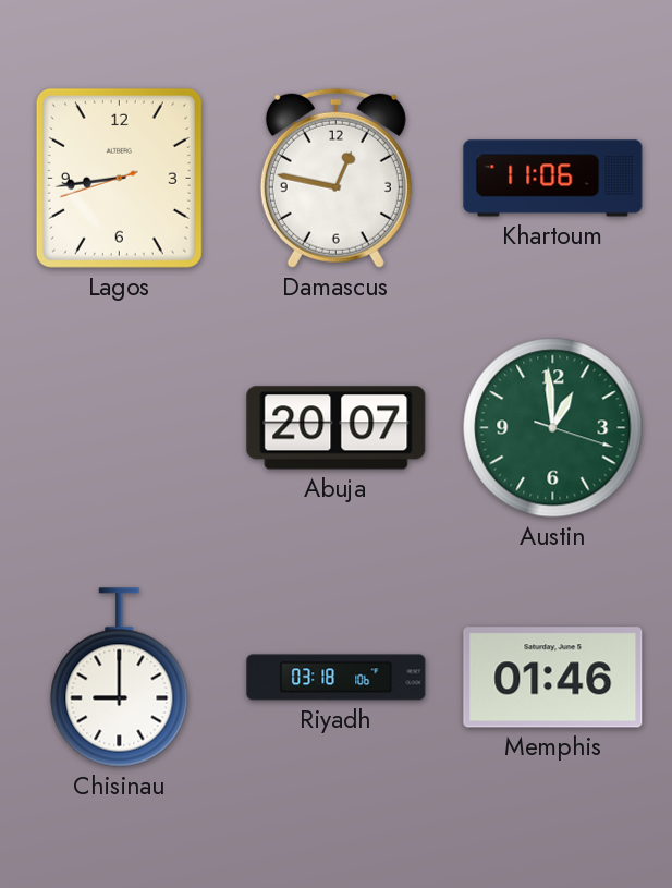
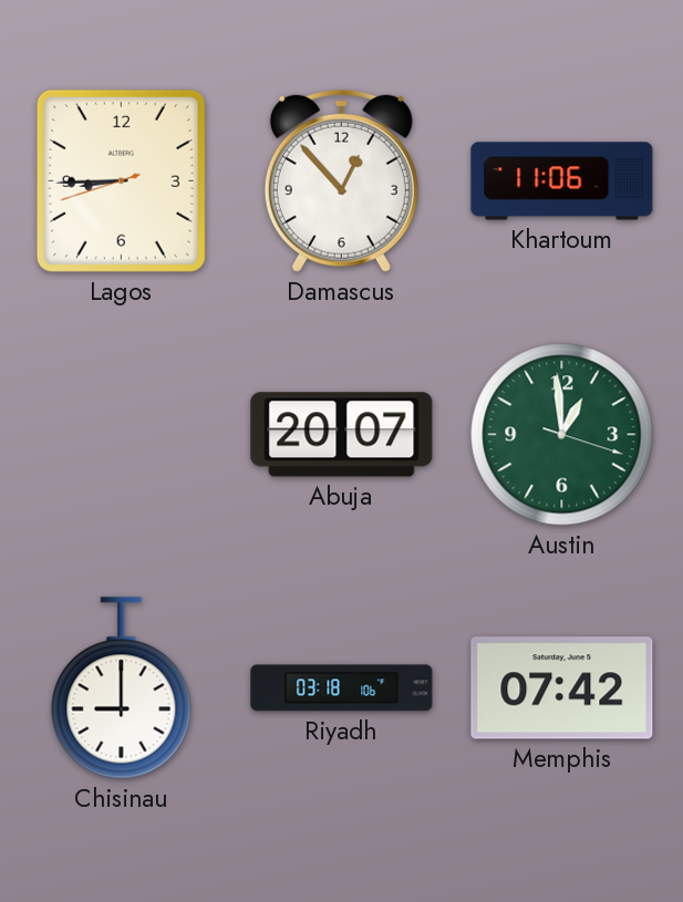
Lagos: 8:43 -> 8:44 (121, 180)
Damascus: 12:47 -> 12:53 (341, 180)
Memphis: 01:46 -> 07:42 (562, 688)
